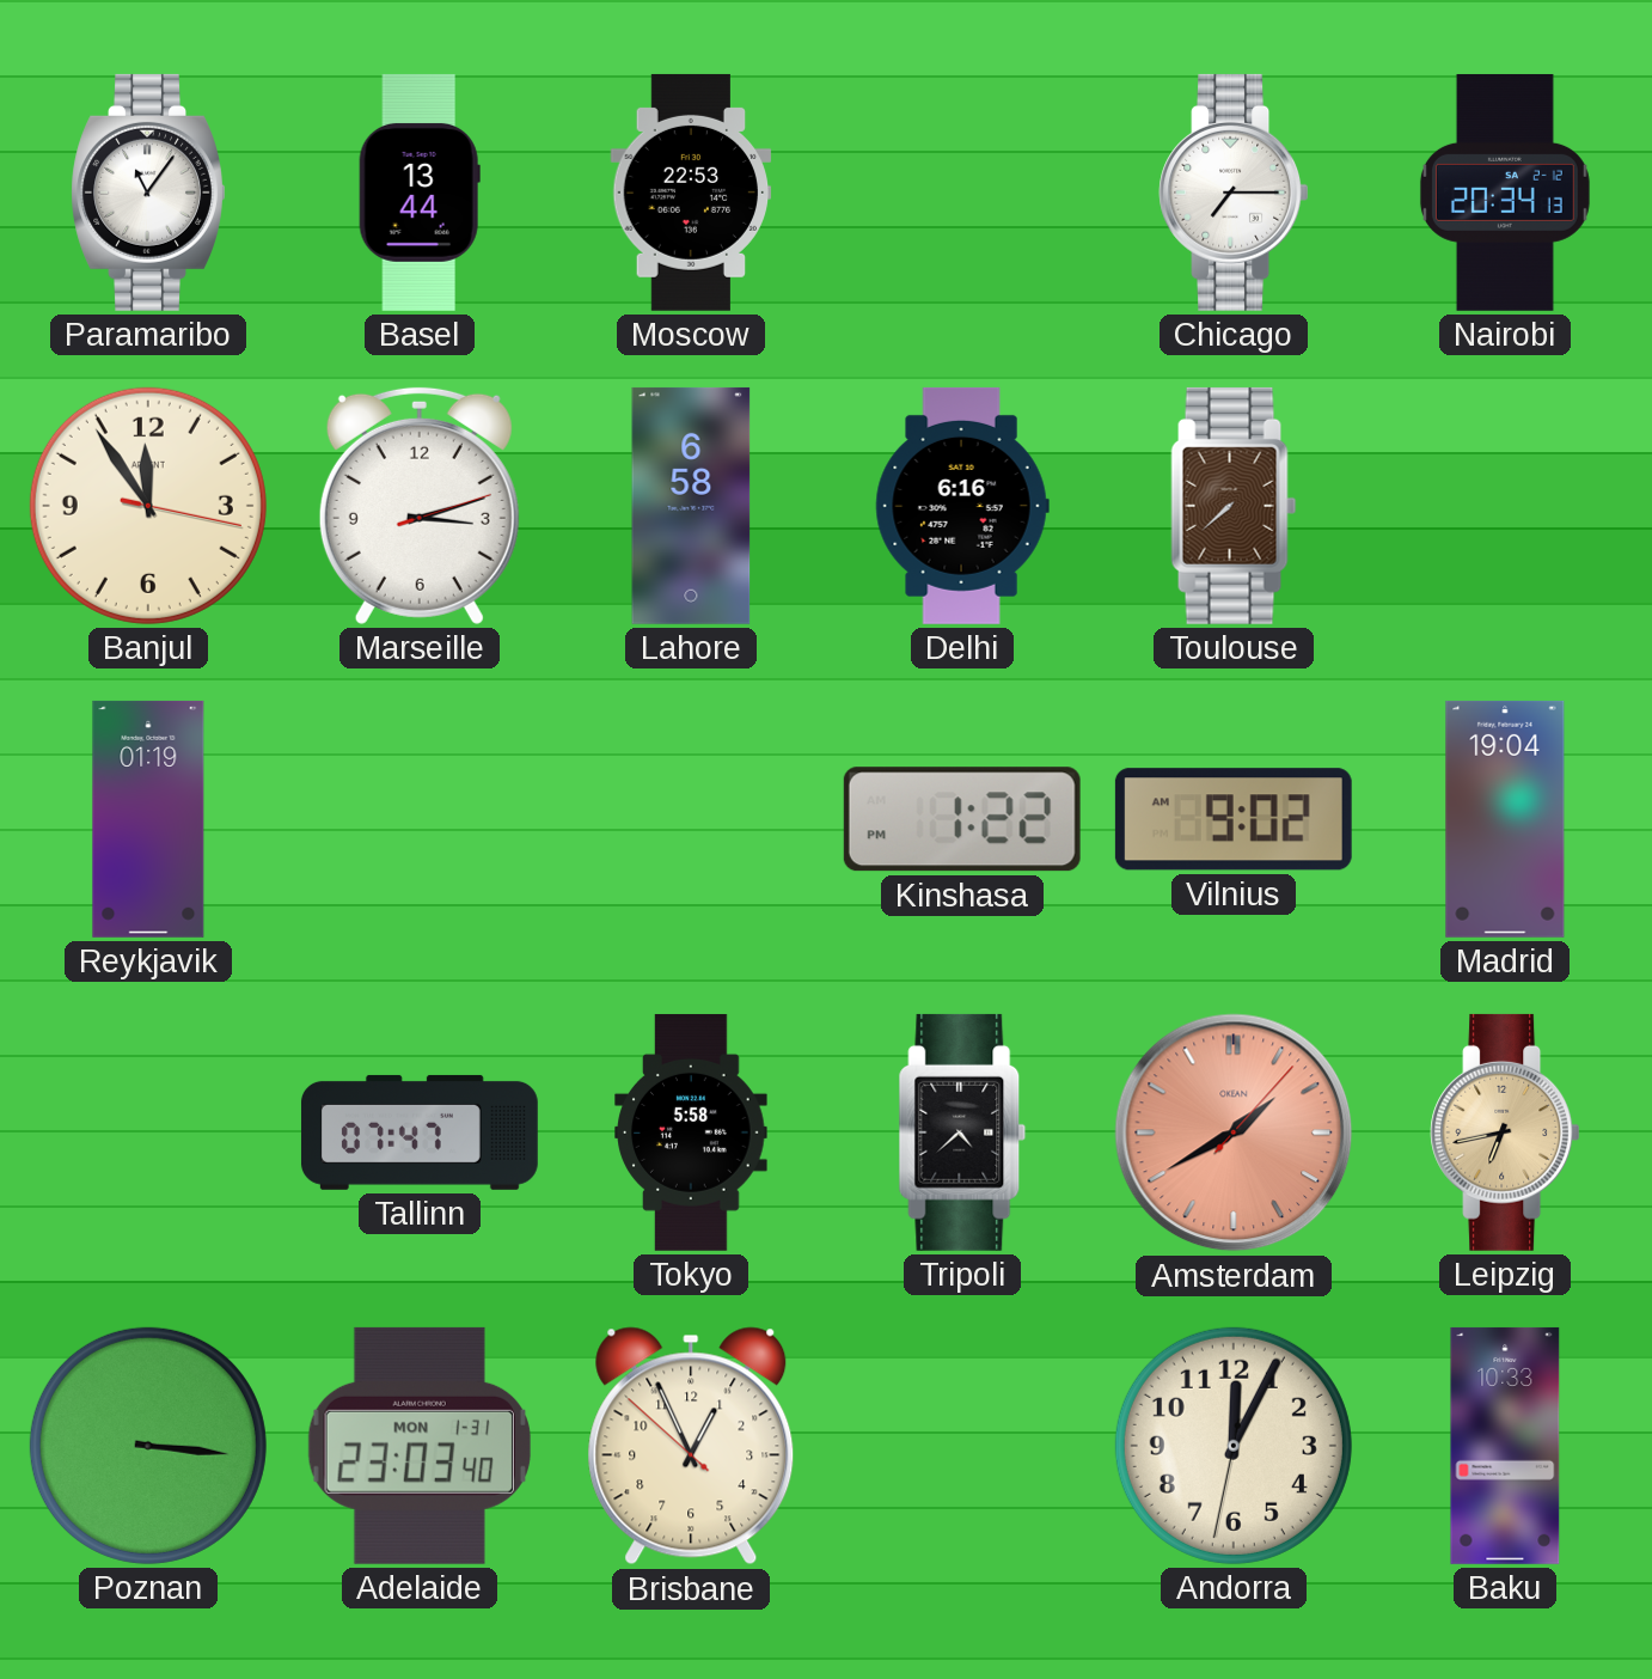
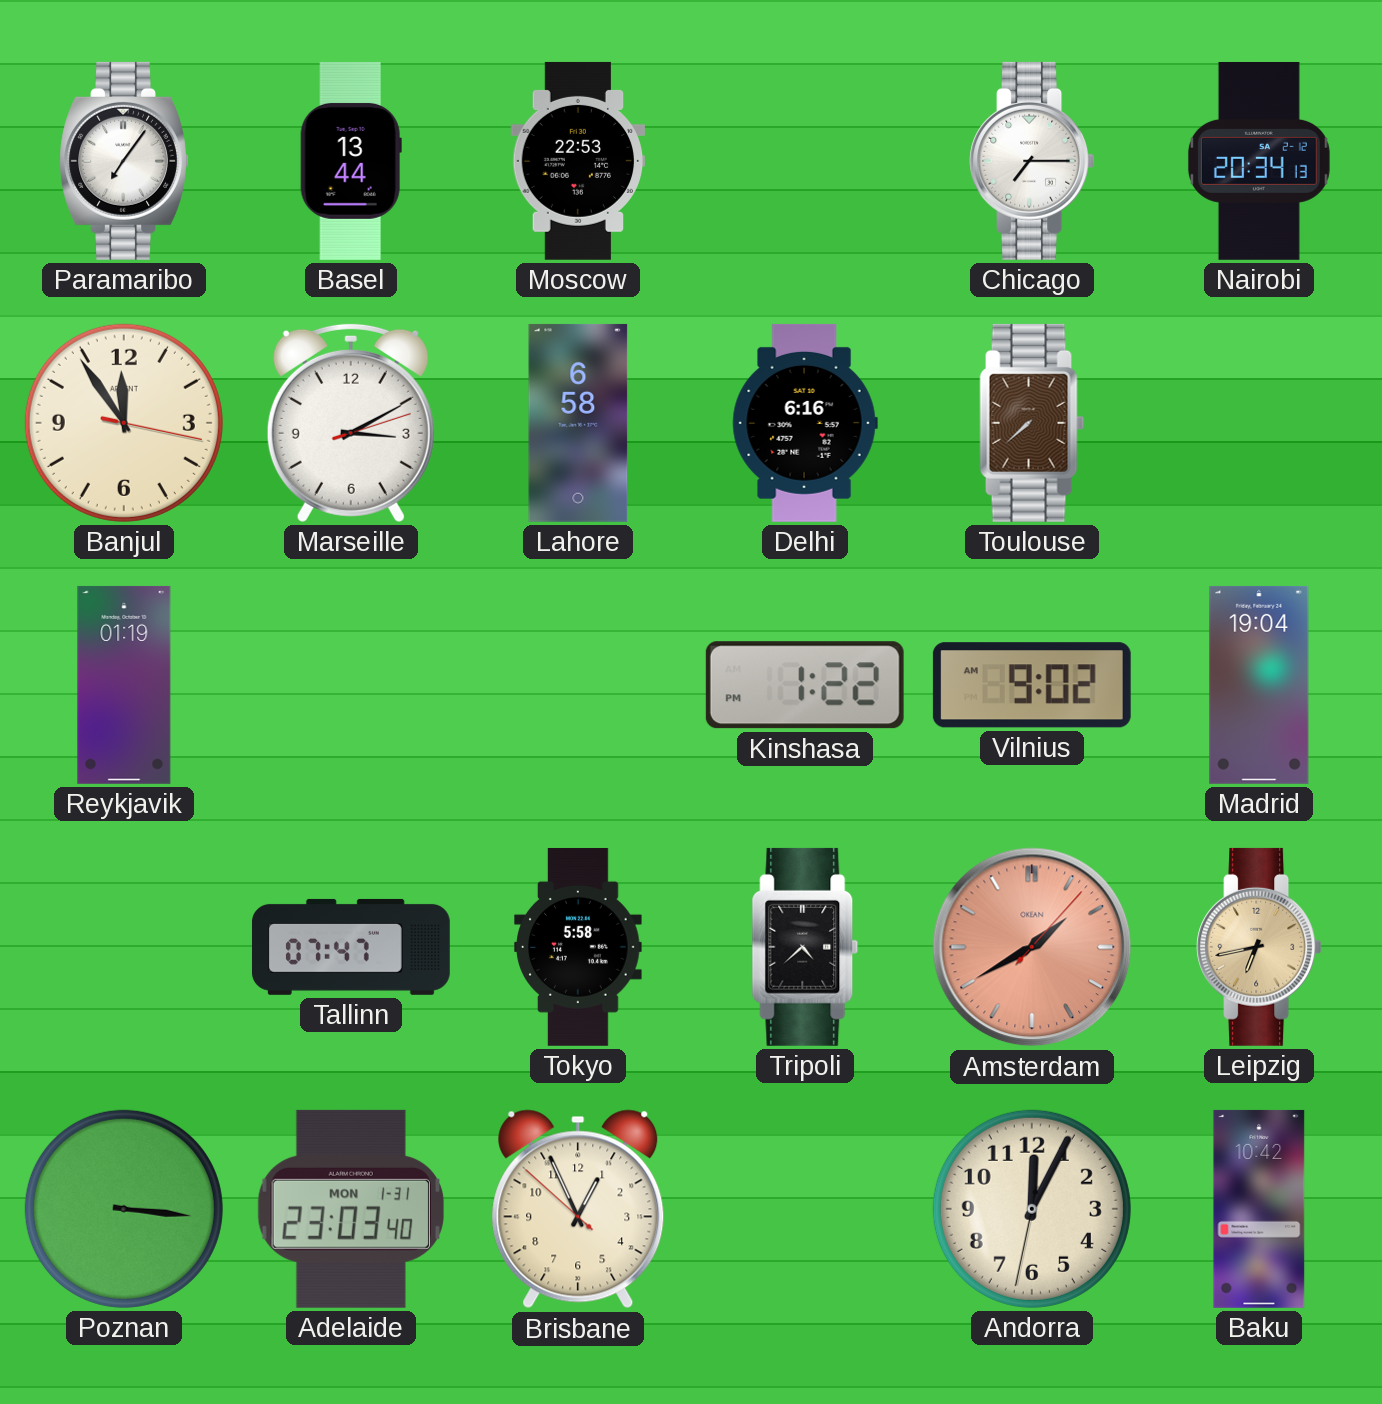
Paramaribo: 11:06 -> 7:06 (124, 161)
Marseille: 3:12 -> 3:10 (351, 422)
Baku: 10:33 -> 10:42 (1259, 1209)
